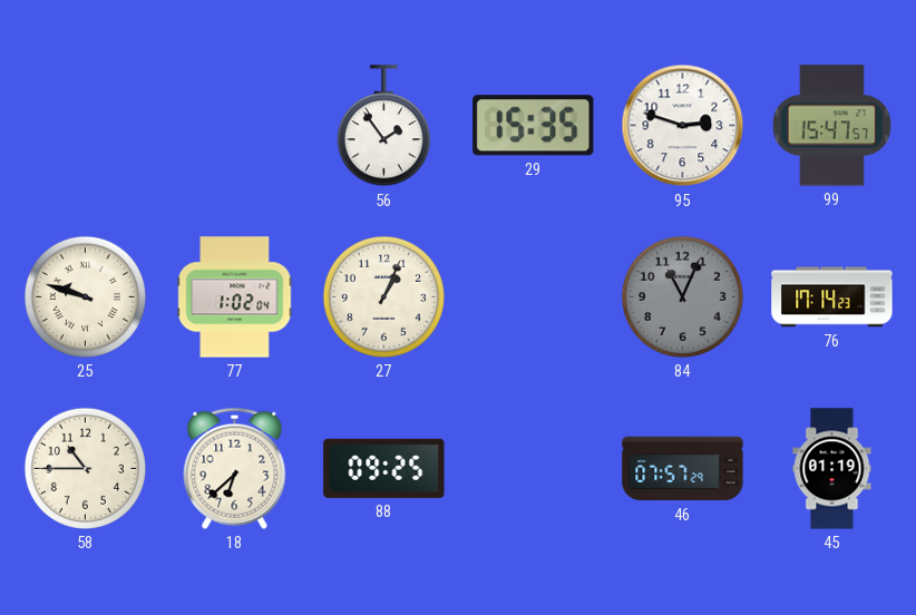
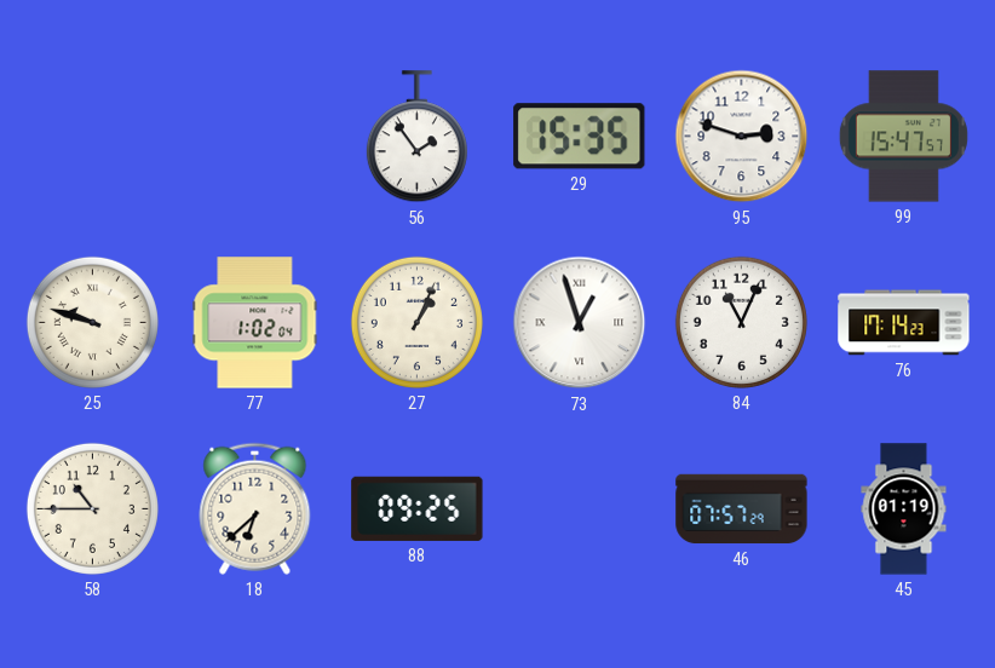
73: none -> 12:57 (580, 323)
84 dial: grey -> white (741, 322)
